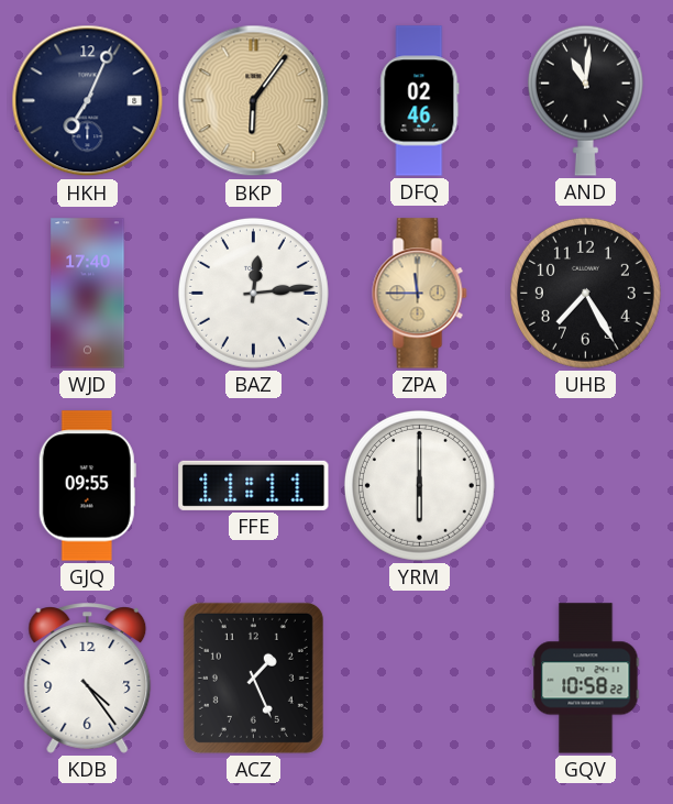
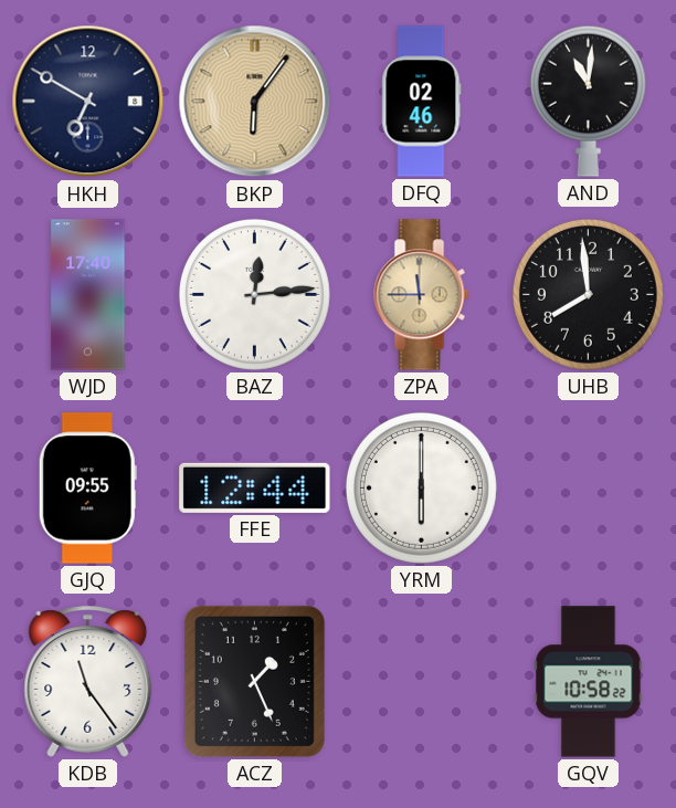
HKH: 7:04 -> 6:50 (88, 102)
UHB: 7:25 -> 7:59 (588, 294)
FFE: 11:11 -> 12:44 (255, 487)
KDB: 4:24 -> 11:24 (88, 682)
